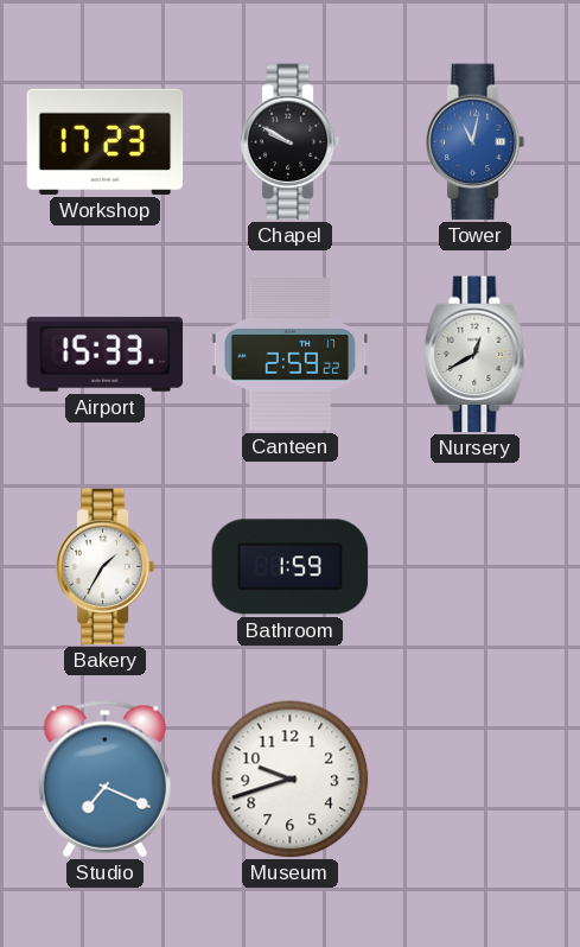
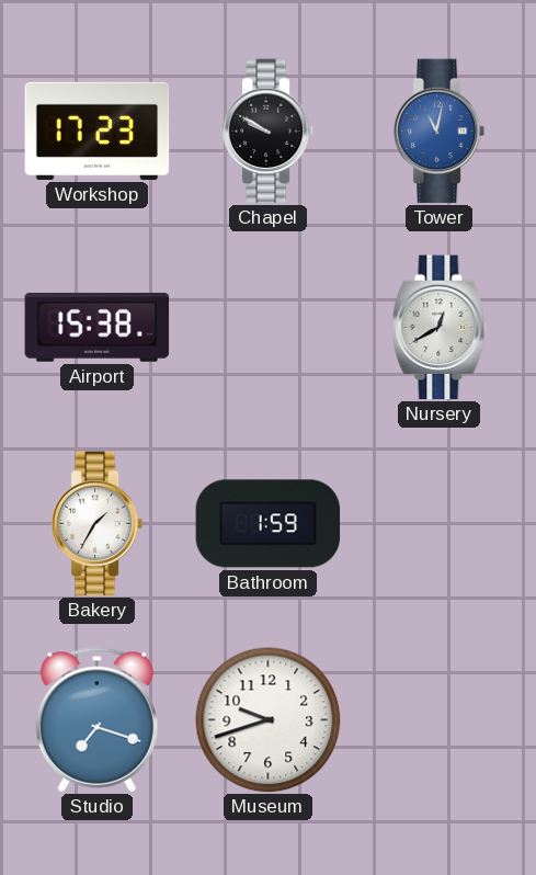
Airport: 15:33 -> 15:38 (98, 327)
Canteen: 2:59 -> none (291, 355)
Studio: 7:19 -> 7:18 (96, 720)
